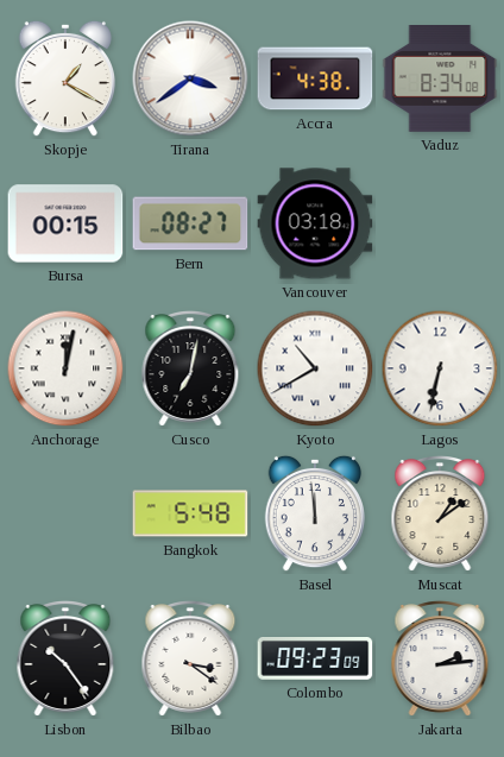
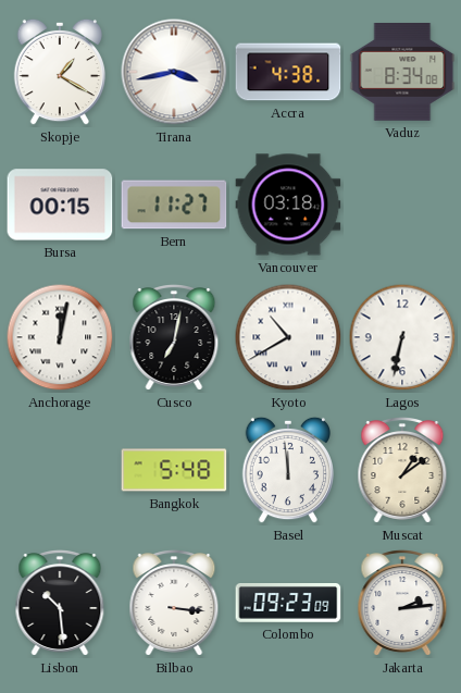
Tirana: 3:39 -> 3:43 (174, 72)
Bern: 08:27 -> 11:27 (174, 205)
Lisbon: 10:24 -> 10:29 (60, 604)
Bilbao: 3:21 -> 3:16 (174, 604)
